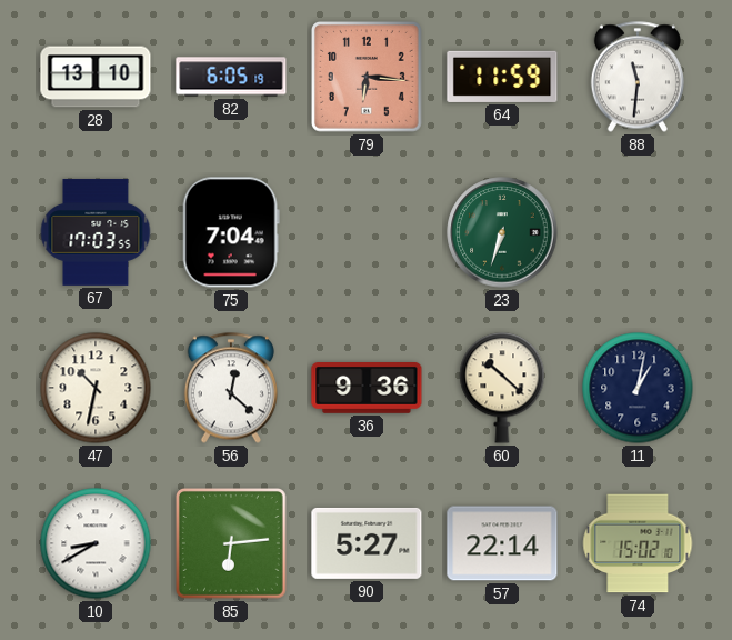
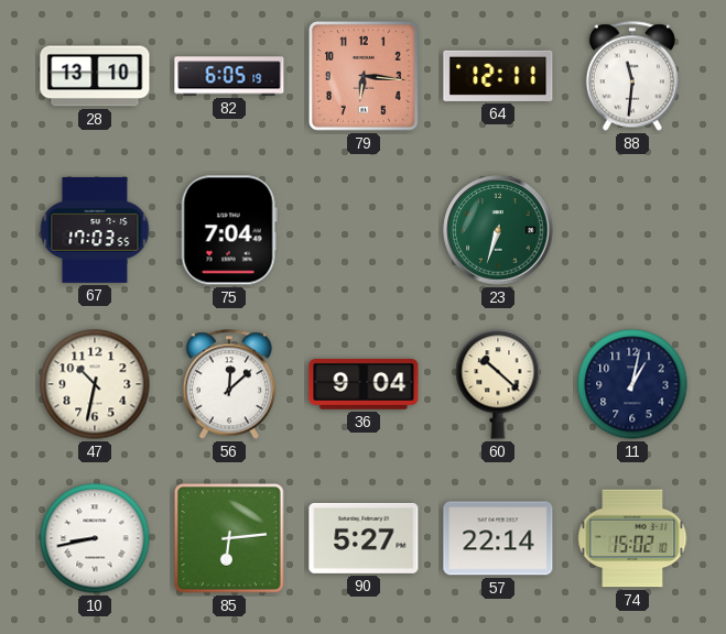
64: 11:59 -> 12:11 (498, 76)
56: 12:22 -> 12:08 (229, 384)
36: 9:36 -> 9:04 (364, 385)
10: 8:40 -> 8:43 (95, 538)
